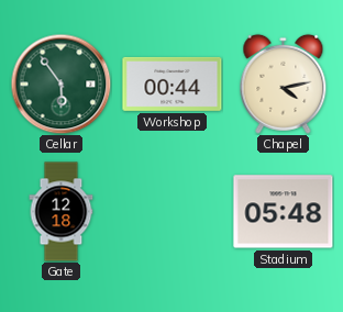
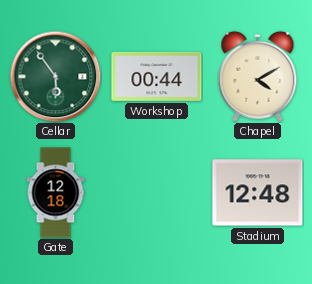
Chapel: 4:13 -> 4:10 (258, 76)
Stadium: 05:48 -> 12:48 (258, 193)
